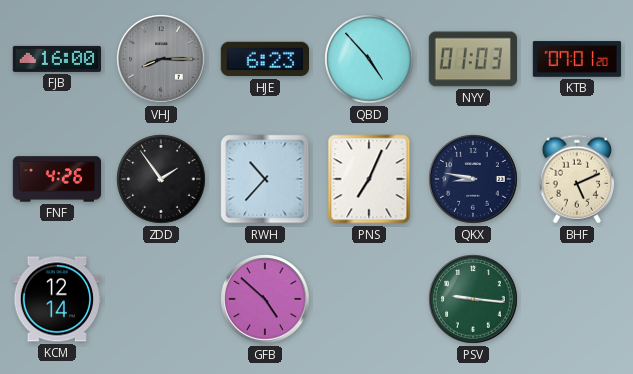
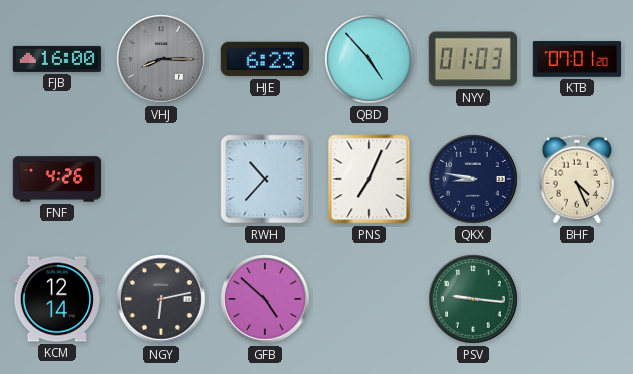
ZDD: 1:54 -> none (161, 179)
BHF: 5:11 -> 4:26 (576, 179)
NGY: none -> 6:13 (161, 299)
